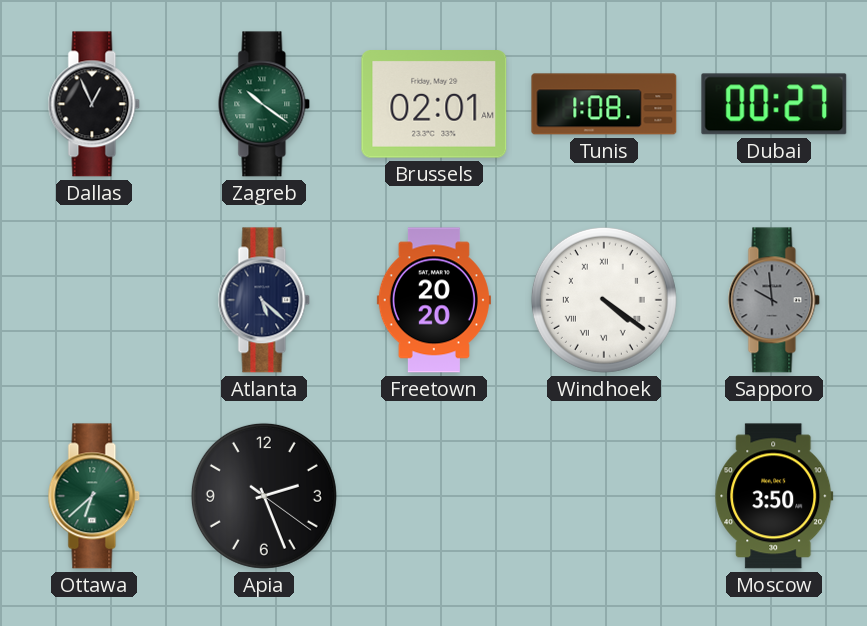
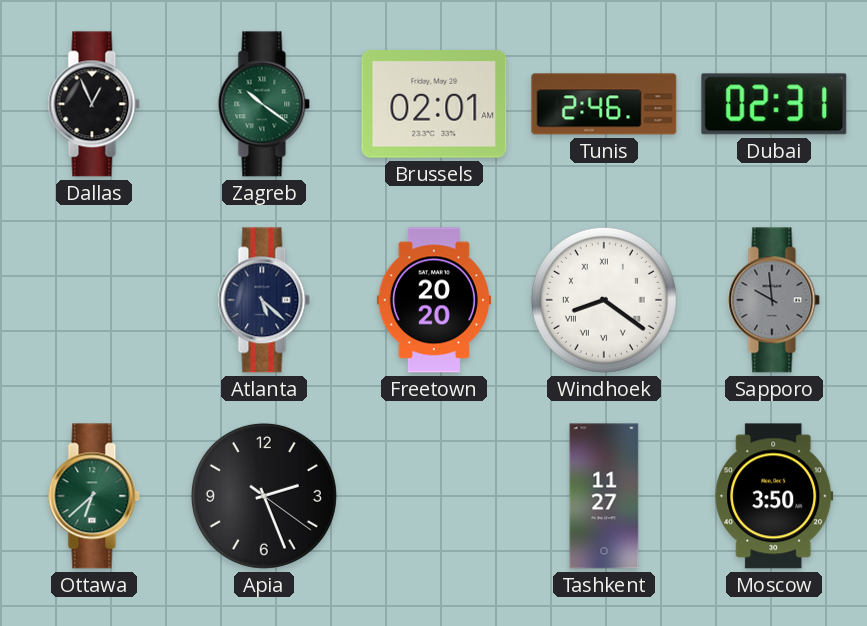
Tunis: 1:08 -> 2:46 (604, 104)
Dubai: 00:27 -> 02:31 (774, 104)
Windhoek: 4:21 -> 8:21 (604, 300)
Tashkent: none -> 11:27 (604, 496)
